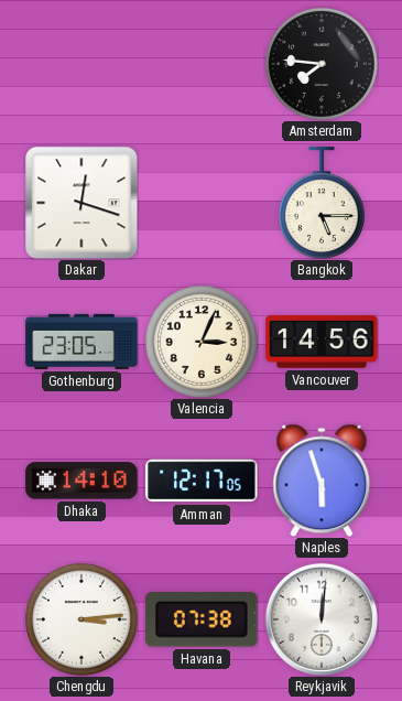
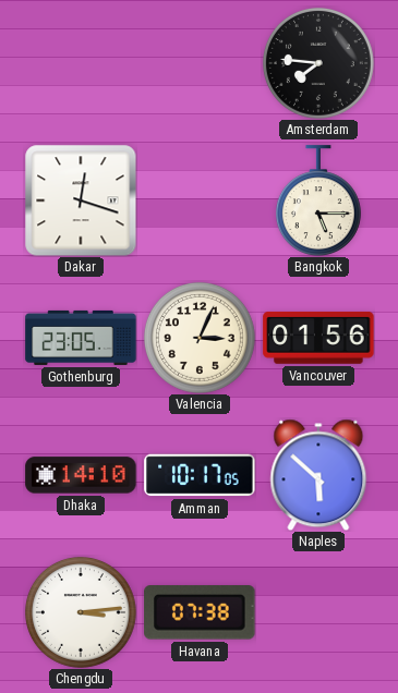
Vancouver: 14:56 -> 01:56 (318, 338)
Amman: 12:17 -> 10:17 (200, 475)
Naples: 5:57 -> 5:52 (318, 475)
Reykjavik: 12:01 -> none (322, 619)
